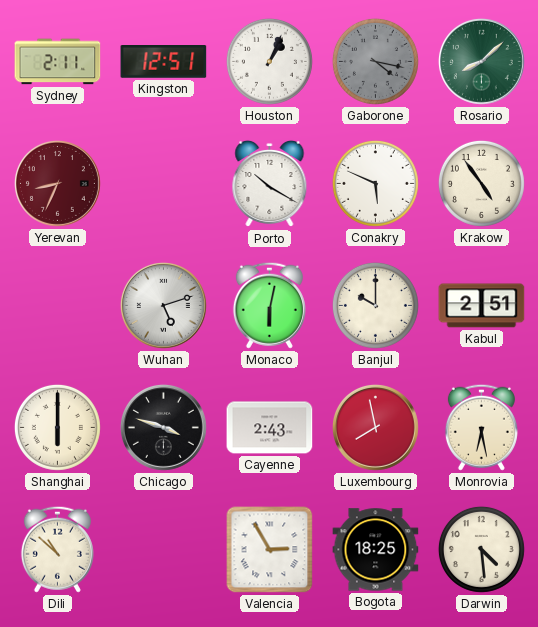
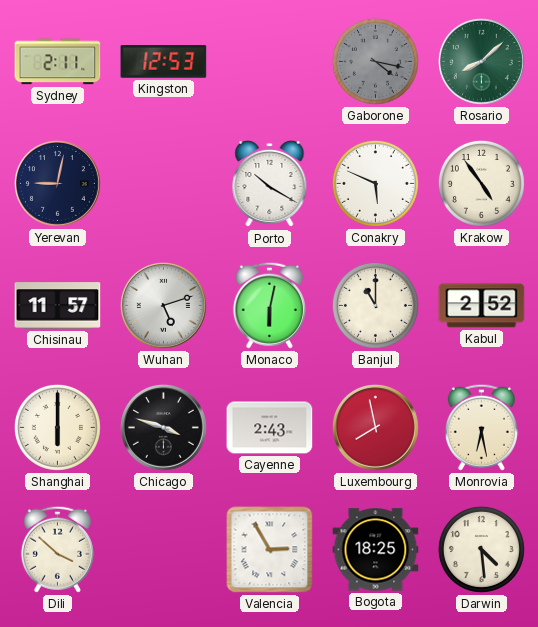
Kingston: 12:51 -> 12:53 (164, 62)
Houston: 1:04 -> none (269, 61)
Yerevan: 8:34 -> 9:02 (57, 183)
Yerevan dial: burgundy -> navy (57, 183)
Chisinau: none -> 11:57 (58, 306)
Banjul: 10:00 -> 11:00 (375, 305)
Kabul: 2:51 -> 2:52 (482, 306)
Dili: 10:52 -> 3:52 (57, 549)
